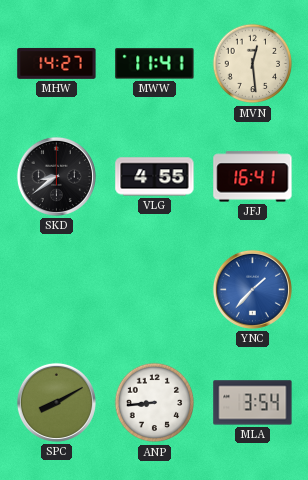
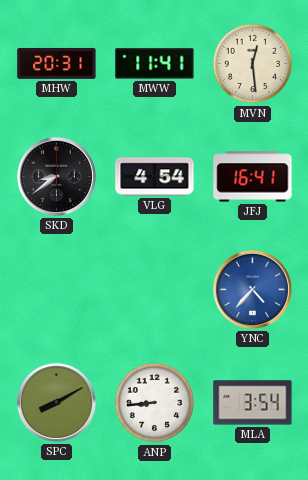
MHW: 14:27 -> 20:31 (57, 63)
VLG: 4:55 -> 4:54 (155, 177)
YNC: 1:37 -> 4:37 (252, 289)
